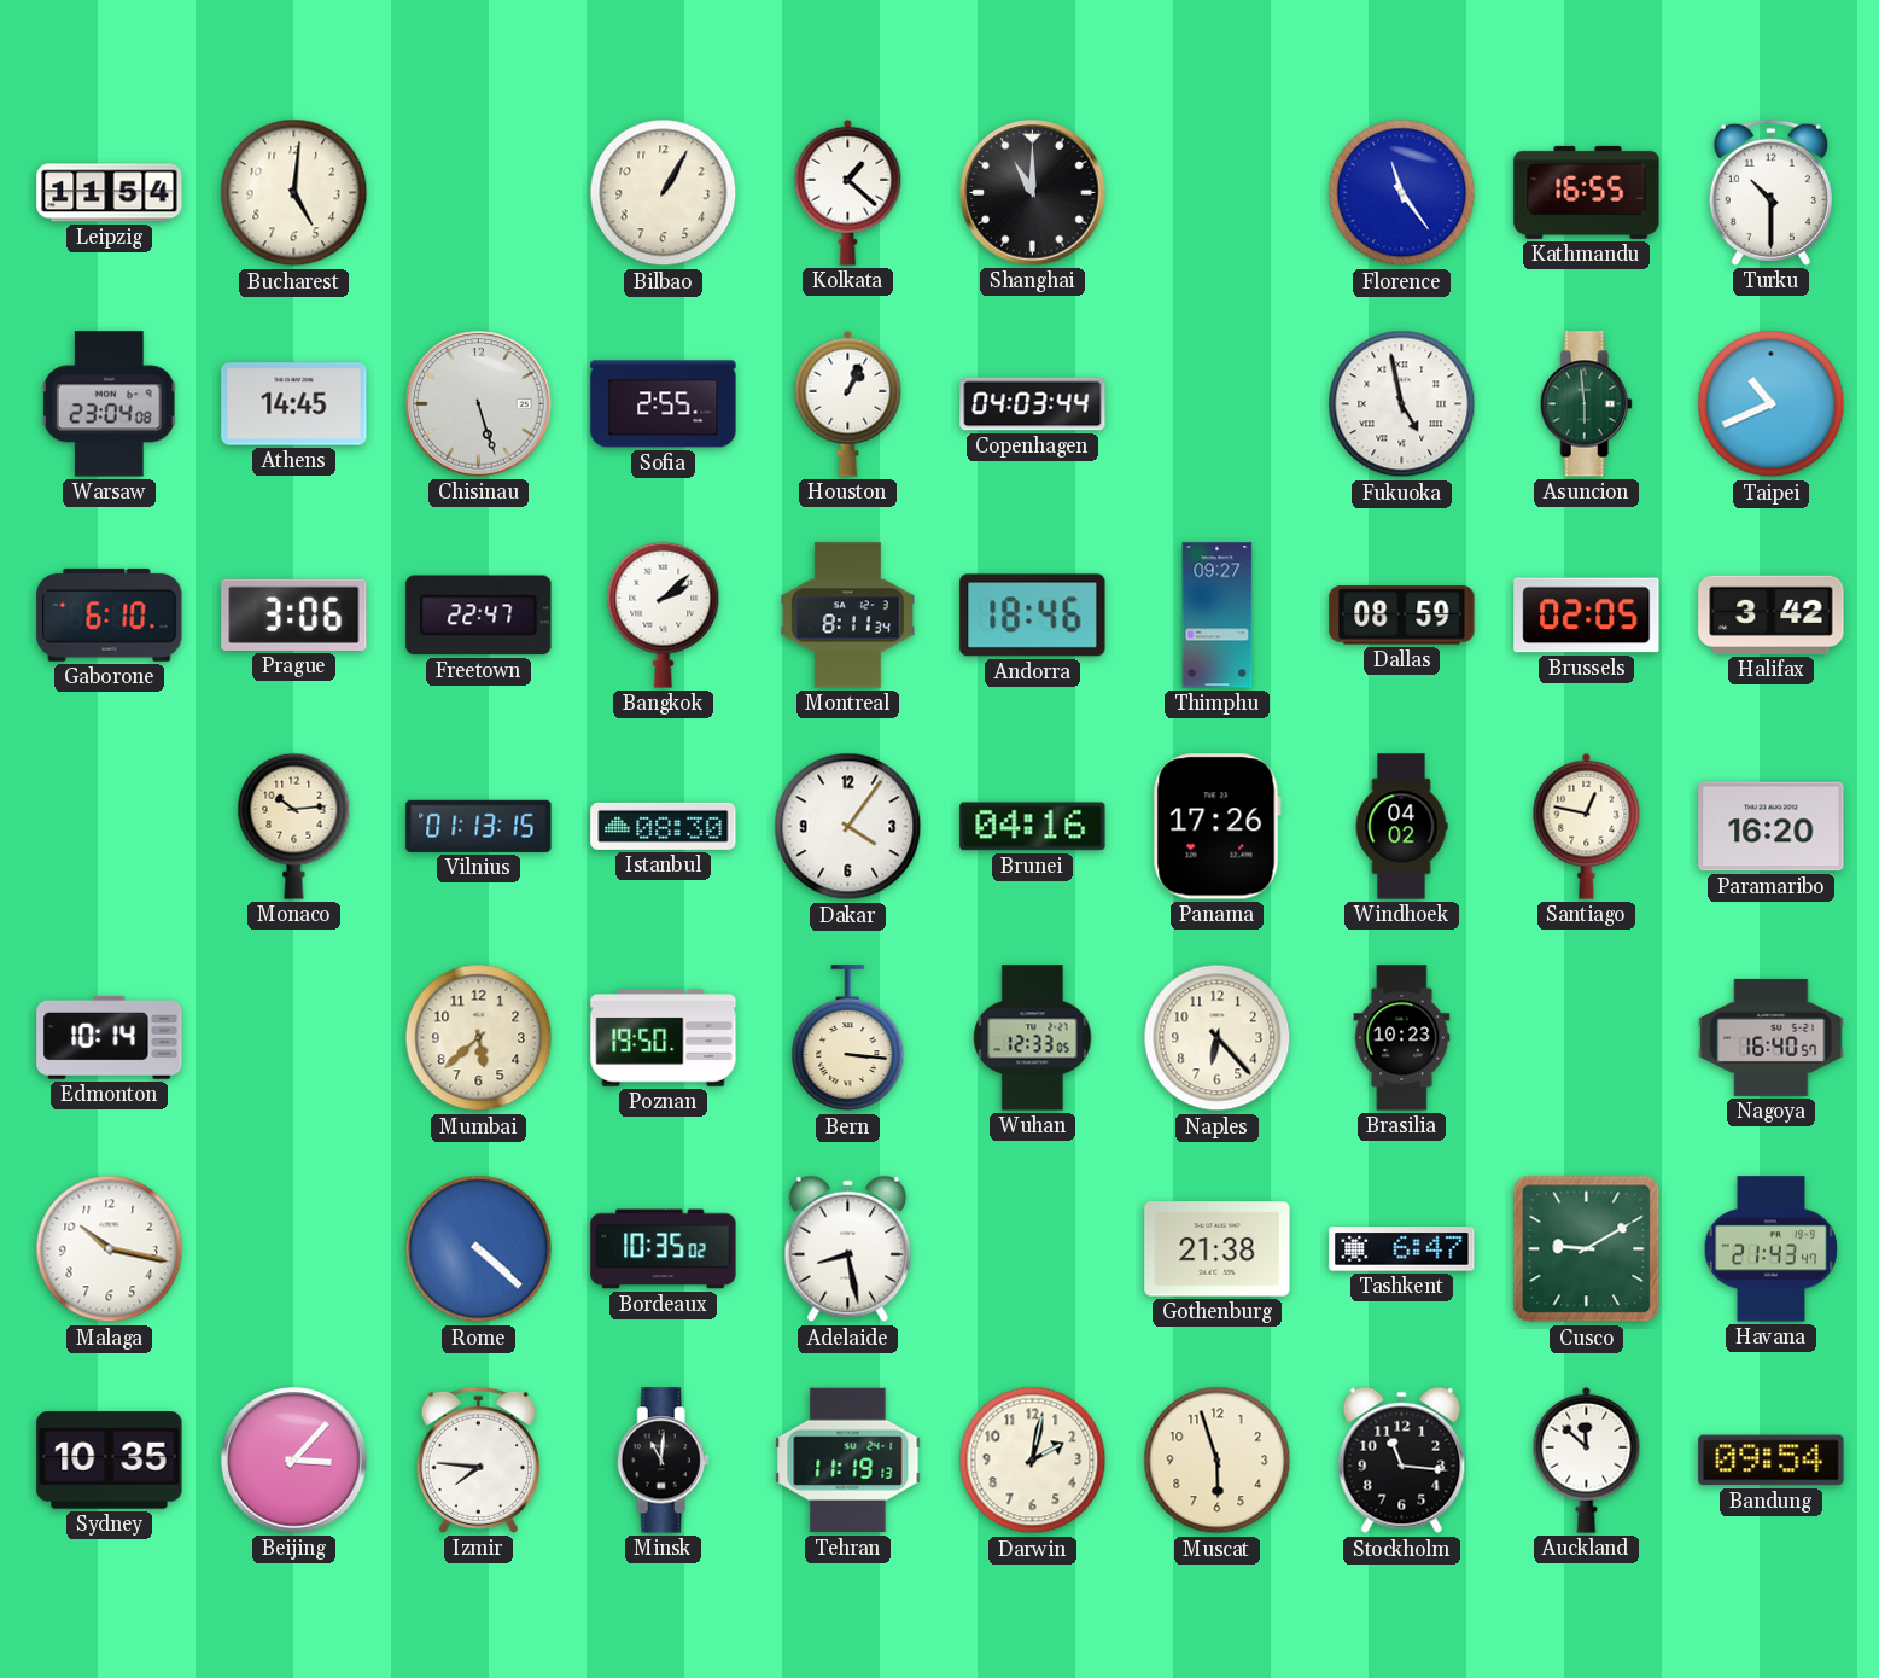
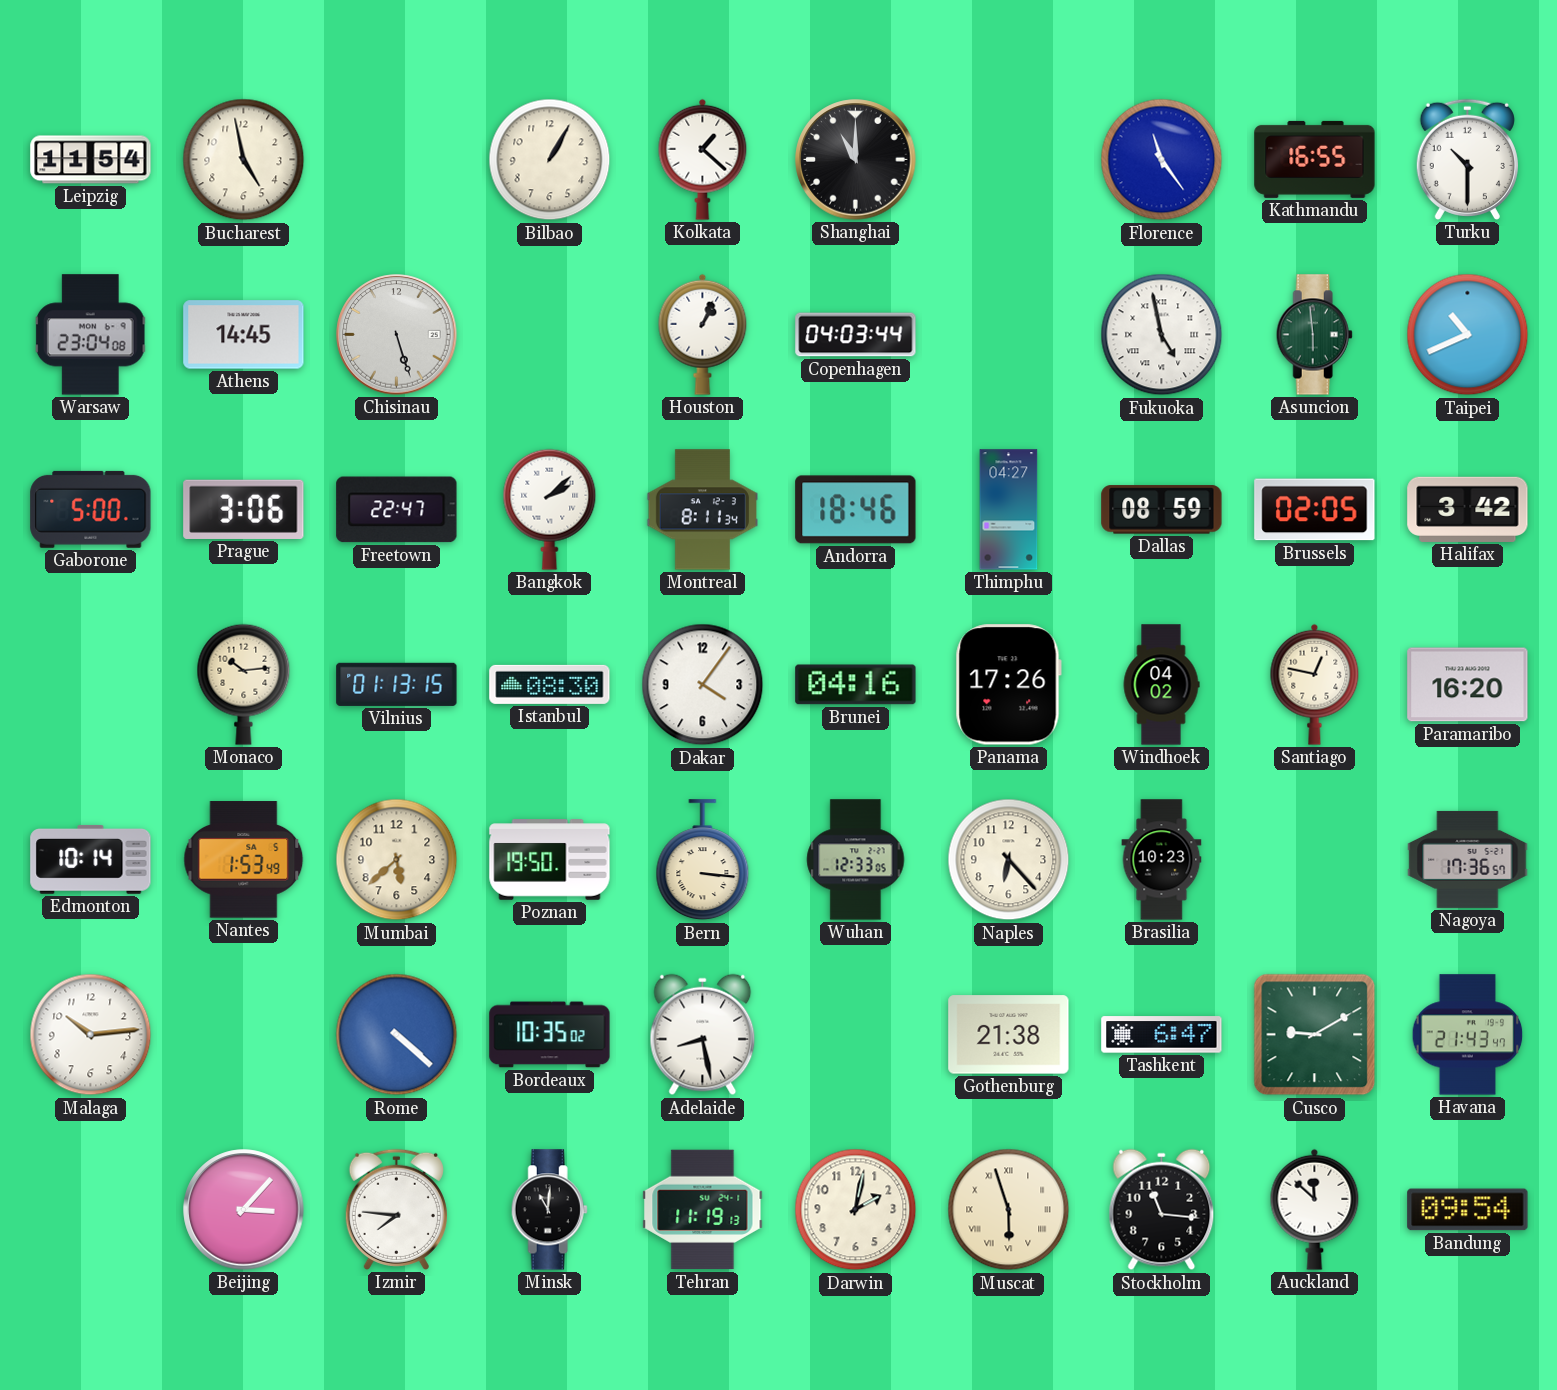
Bucharest: 5:01 -> 4:58 (244, 160)
Sofia: 2:55 -> none (664, 404)
Gaborone: 6:10 -> 5:00 (91, 509)
Thimphu: 09:27 -> 04:27 (1009, 510)
Nantes: none -> 1:53 (244, 860)
Nagoya: 16:40 -> 17:36 (1468, 859)
Malaga: 10:17 -> 10:14 (91, 1035)
Sydney: 10:35 -> none (110, 1461)
Muscat numerals: Arabic -> Roman (1009, 1210)
